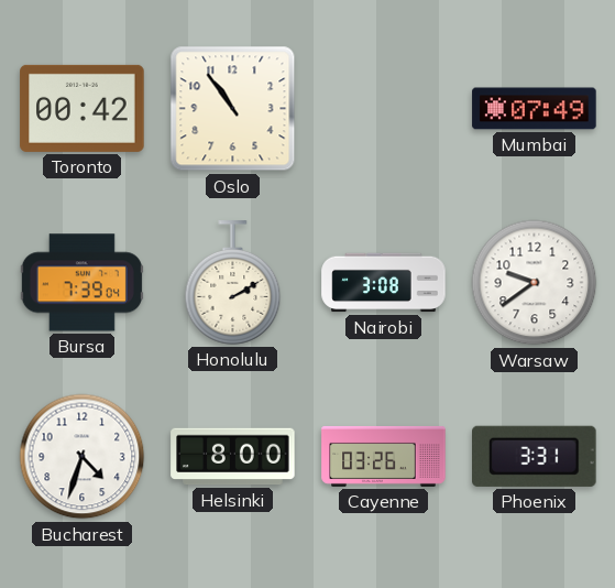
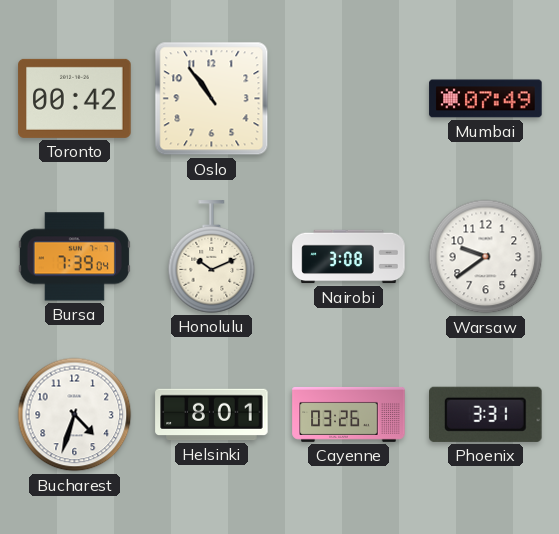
Honolulu: 2:10 -> 10:11 (212, 257)
Helsinki: 8:00 -> 8:01 (212, 415)
